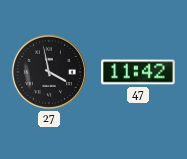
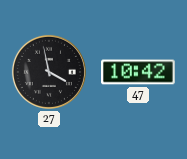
47: 11:42 -> 10:42 (139, 72)
